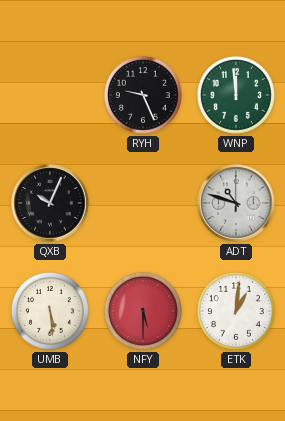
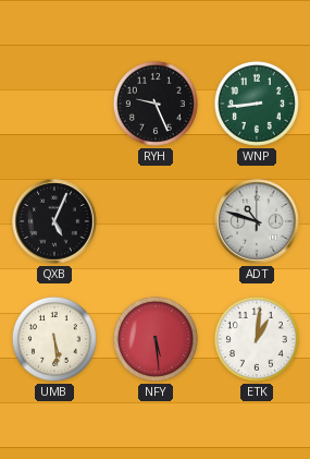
WNP: 11:59 -> 8:44 (257, 104)
QXB: 10:04 -> 5:04 (54, 221)
NFY: 5:30 -> 5:29 (156, 339)
